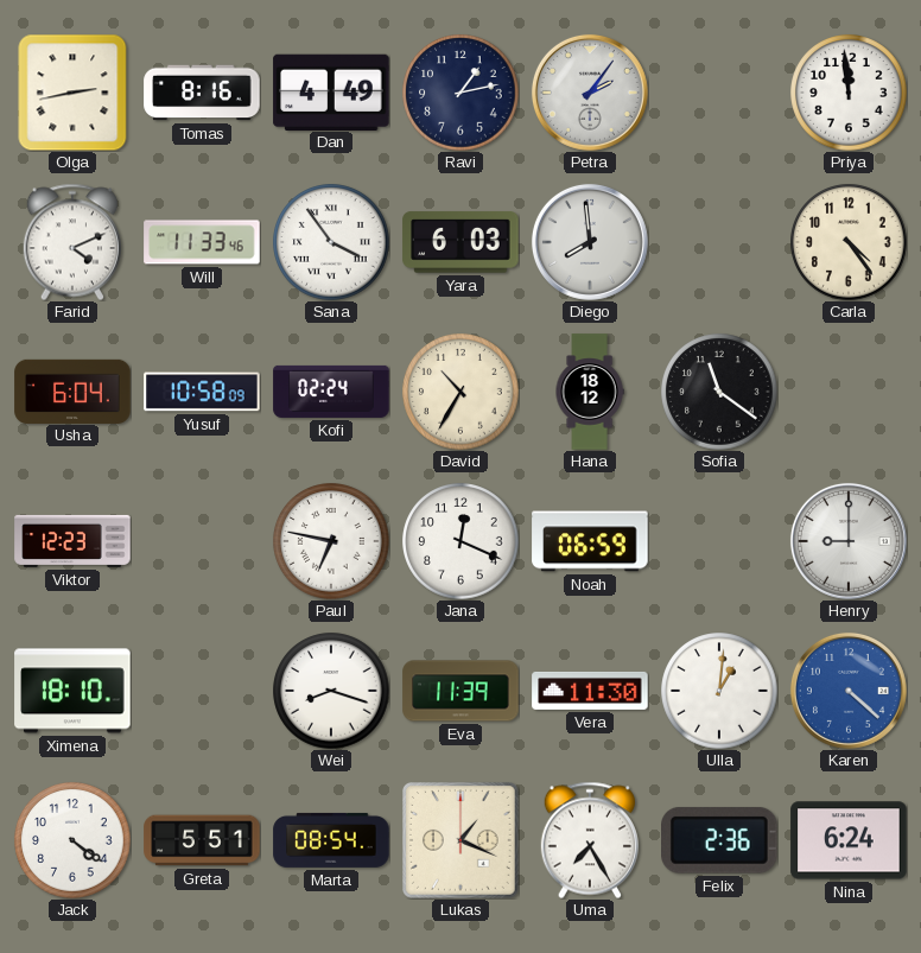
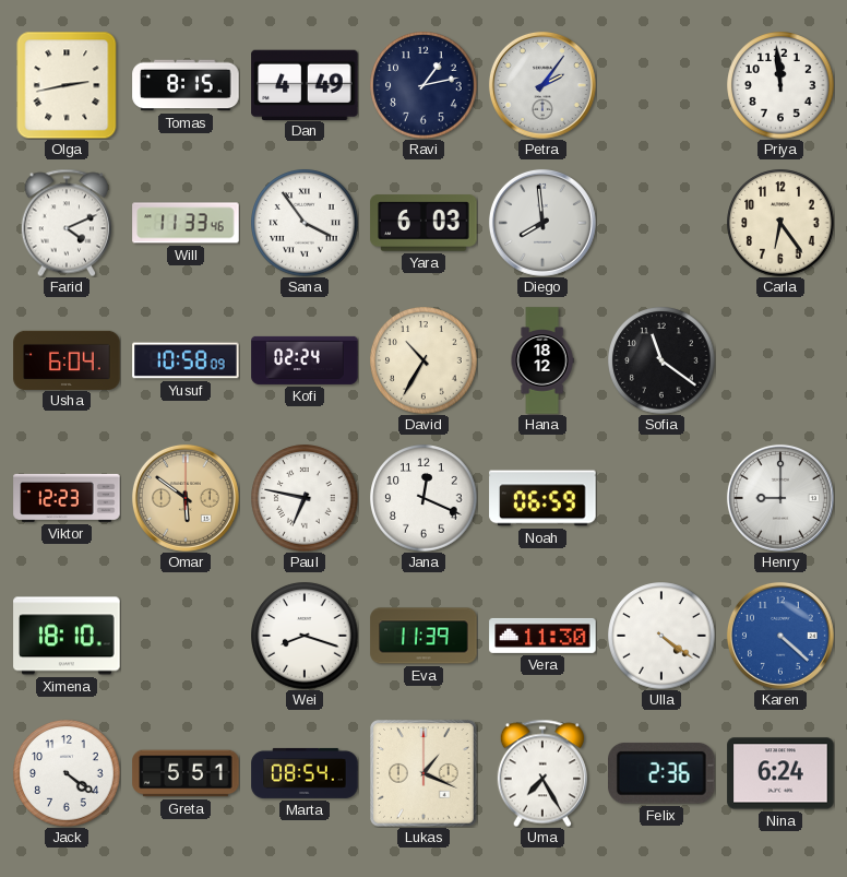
Tomas: 8:16 -> 8:15 (186, 85)
Carla: 4:24 -> 6:24 (780, 223)
Omar: none -> 5:51 (186, 498)
Ulla: 1:01 -> 4:21 (661, 636)
